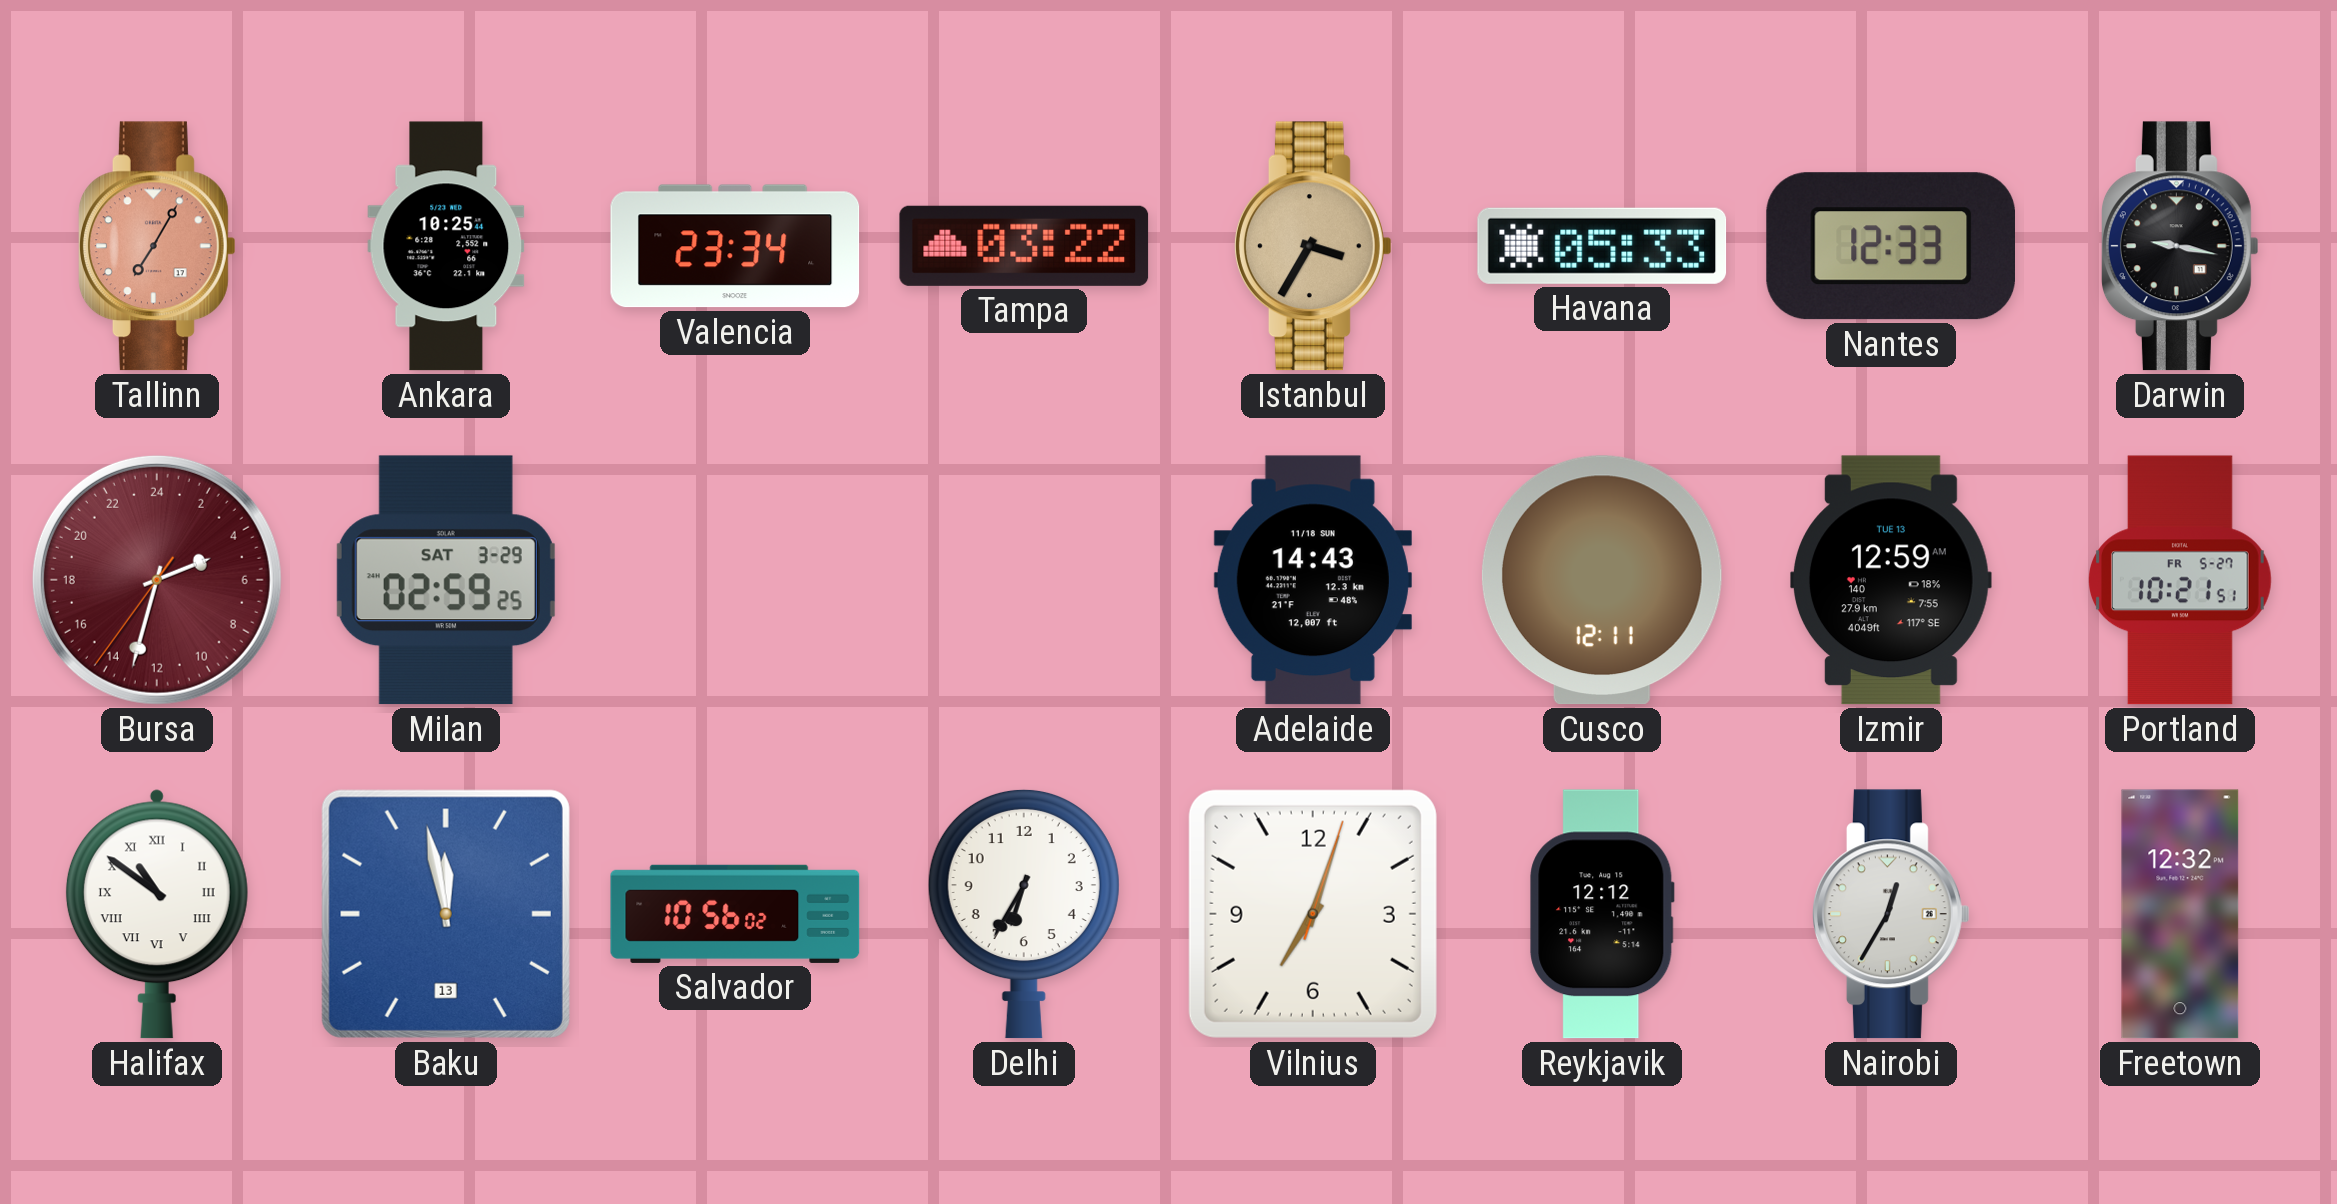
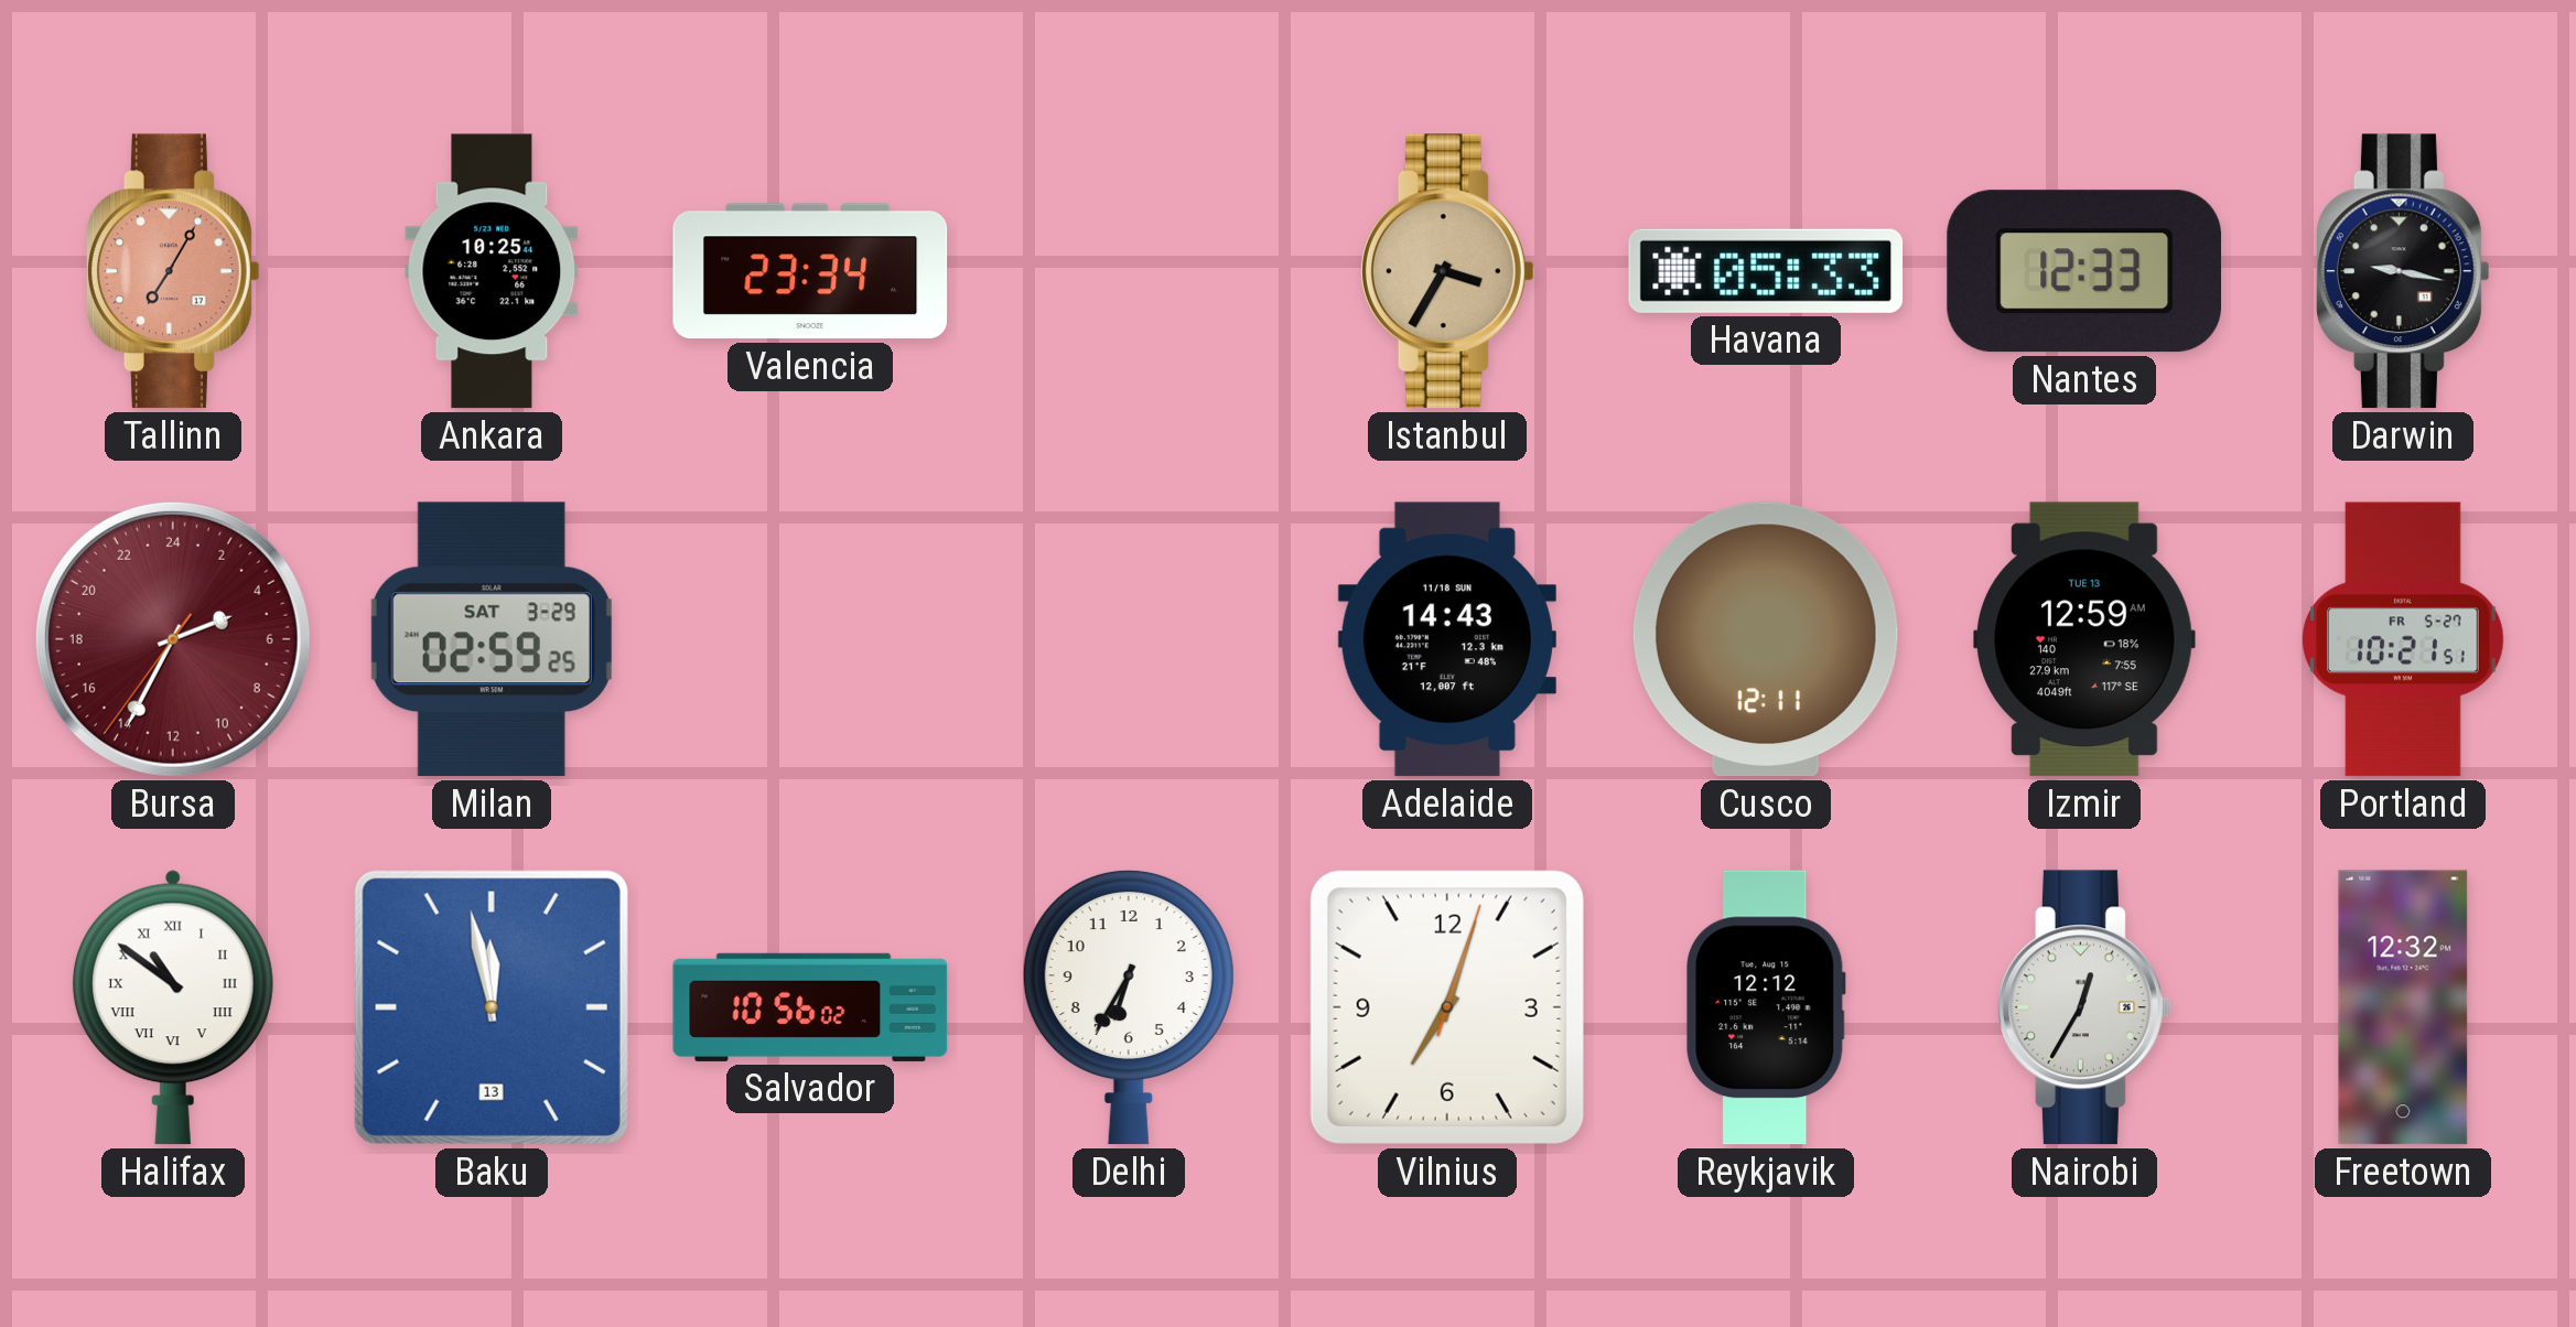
Tampa: 03:22 -> none (1024, 246)
Bursa: 4:32 -> 4:34 (173, 639)
